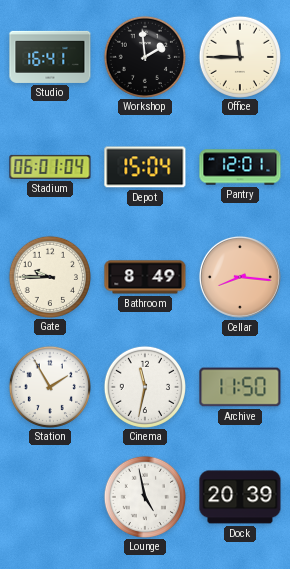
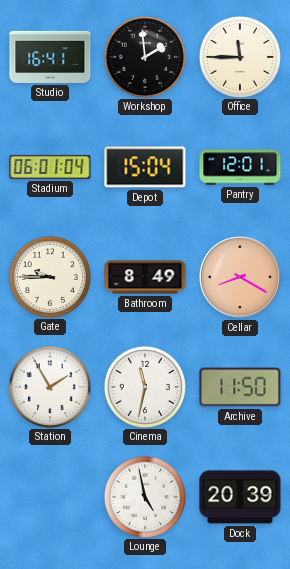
Cellar: 8:16 -> 8:20 (240, 277)
